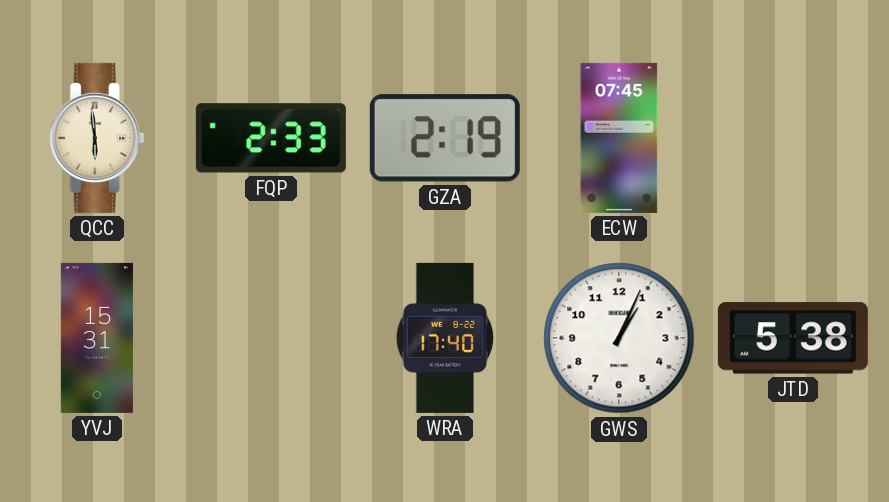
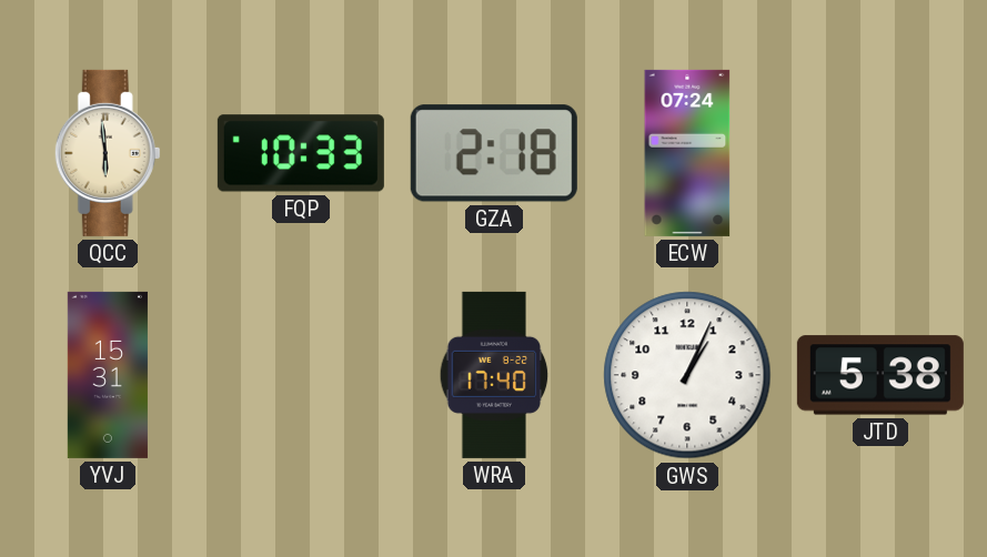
FQP: 2:33 -> 10:33 (301, 153)
GZA: 2:19 -> 2:18 (494, 153)
ECW: 07:45 -> 07:24 (687, 153)
